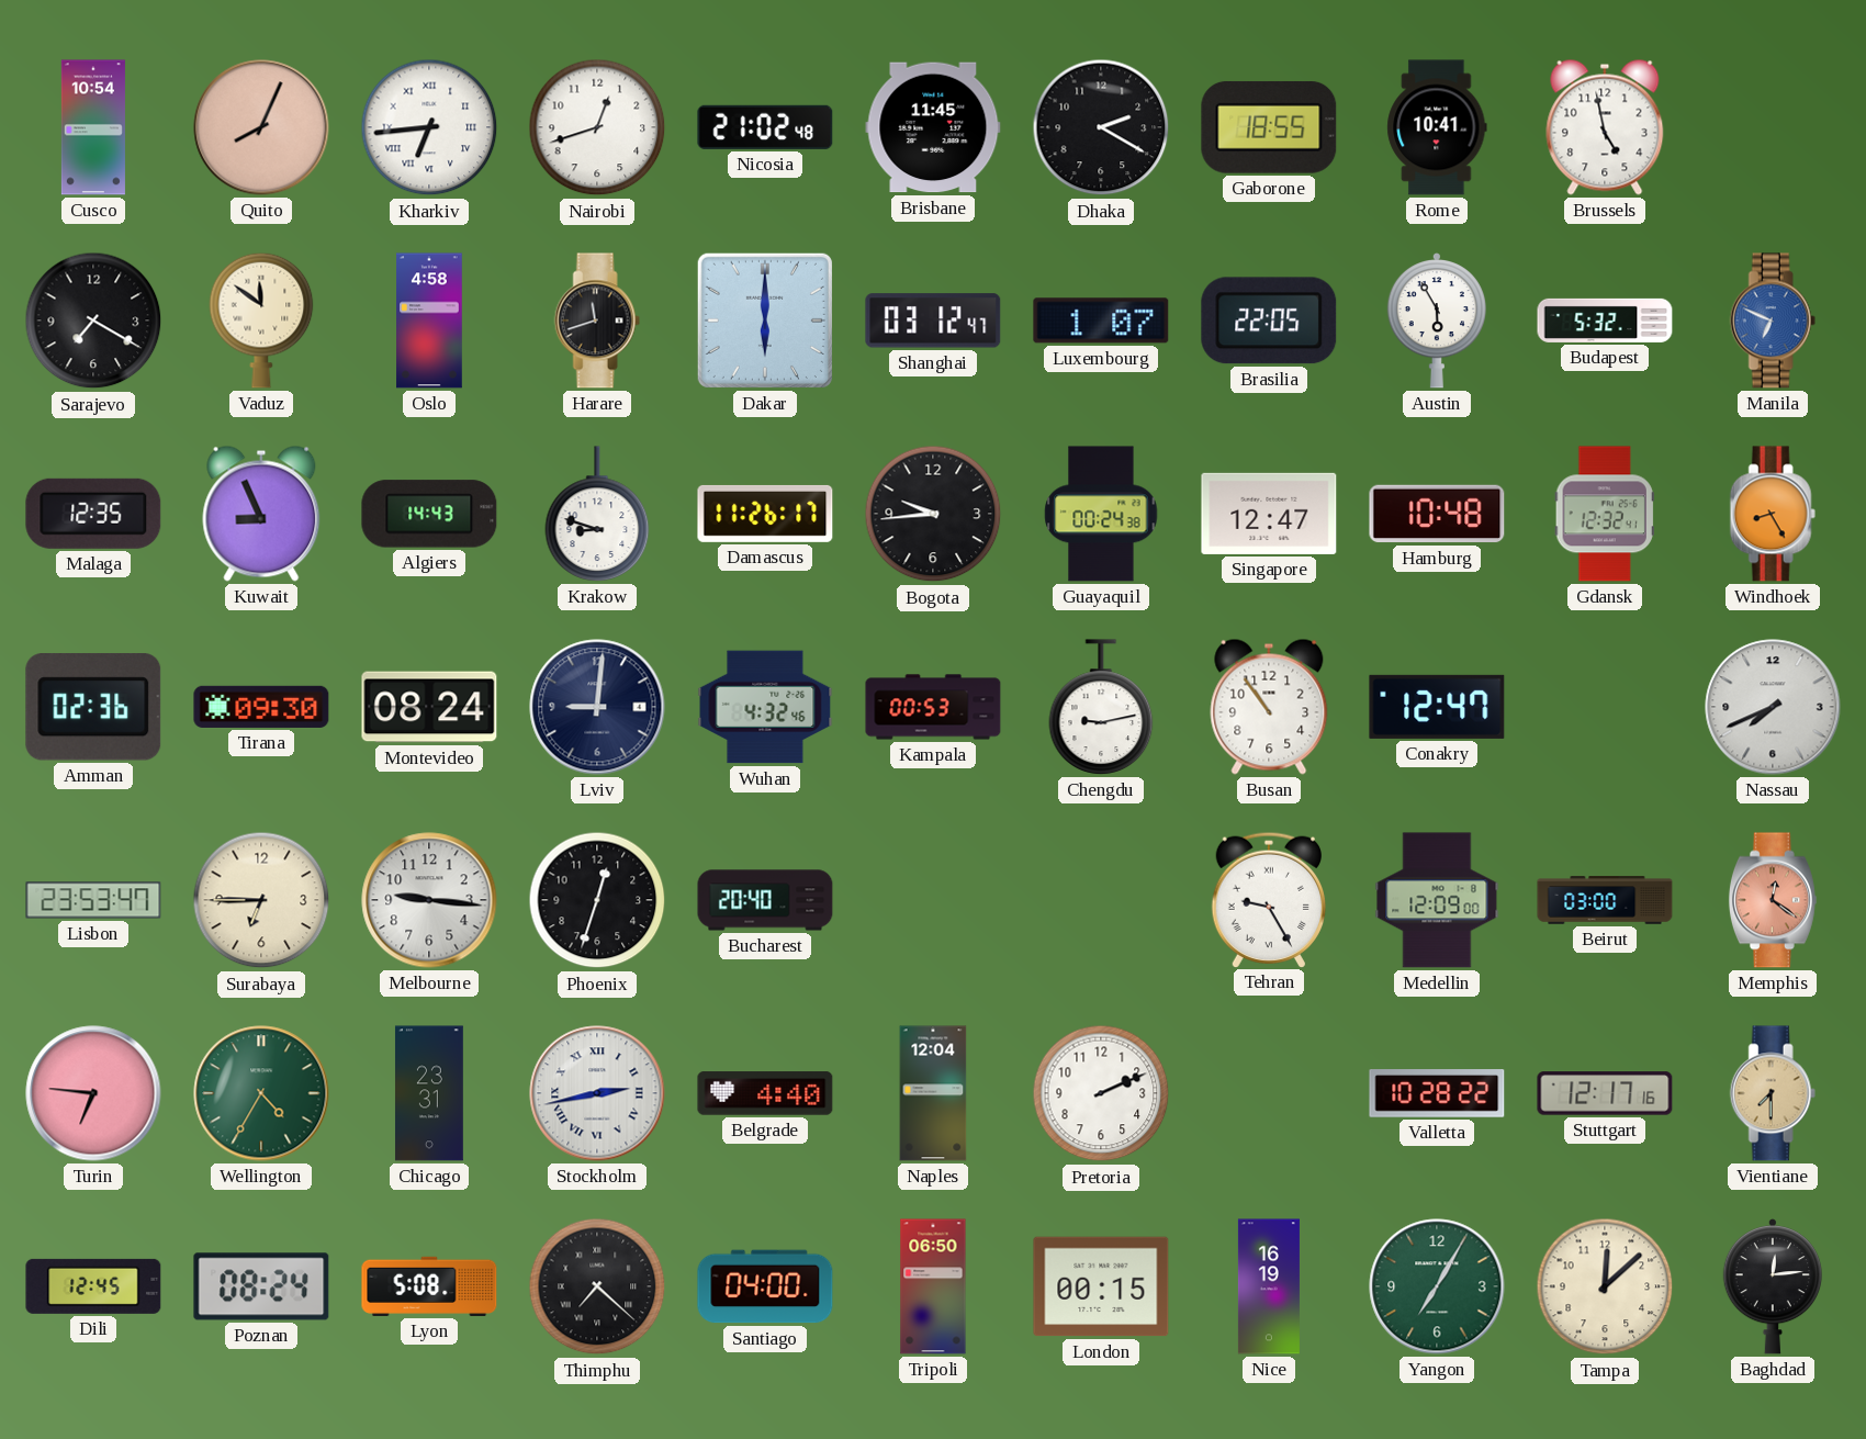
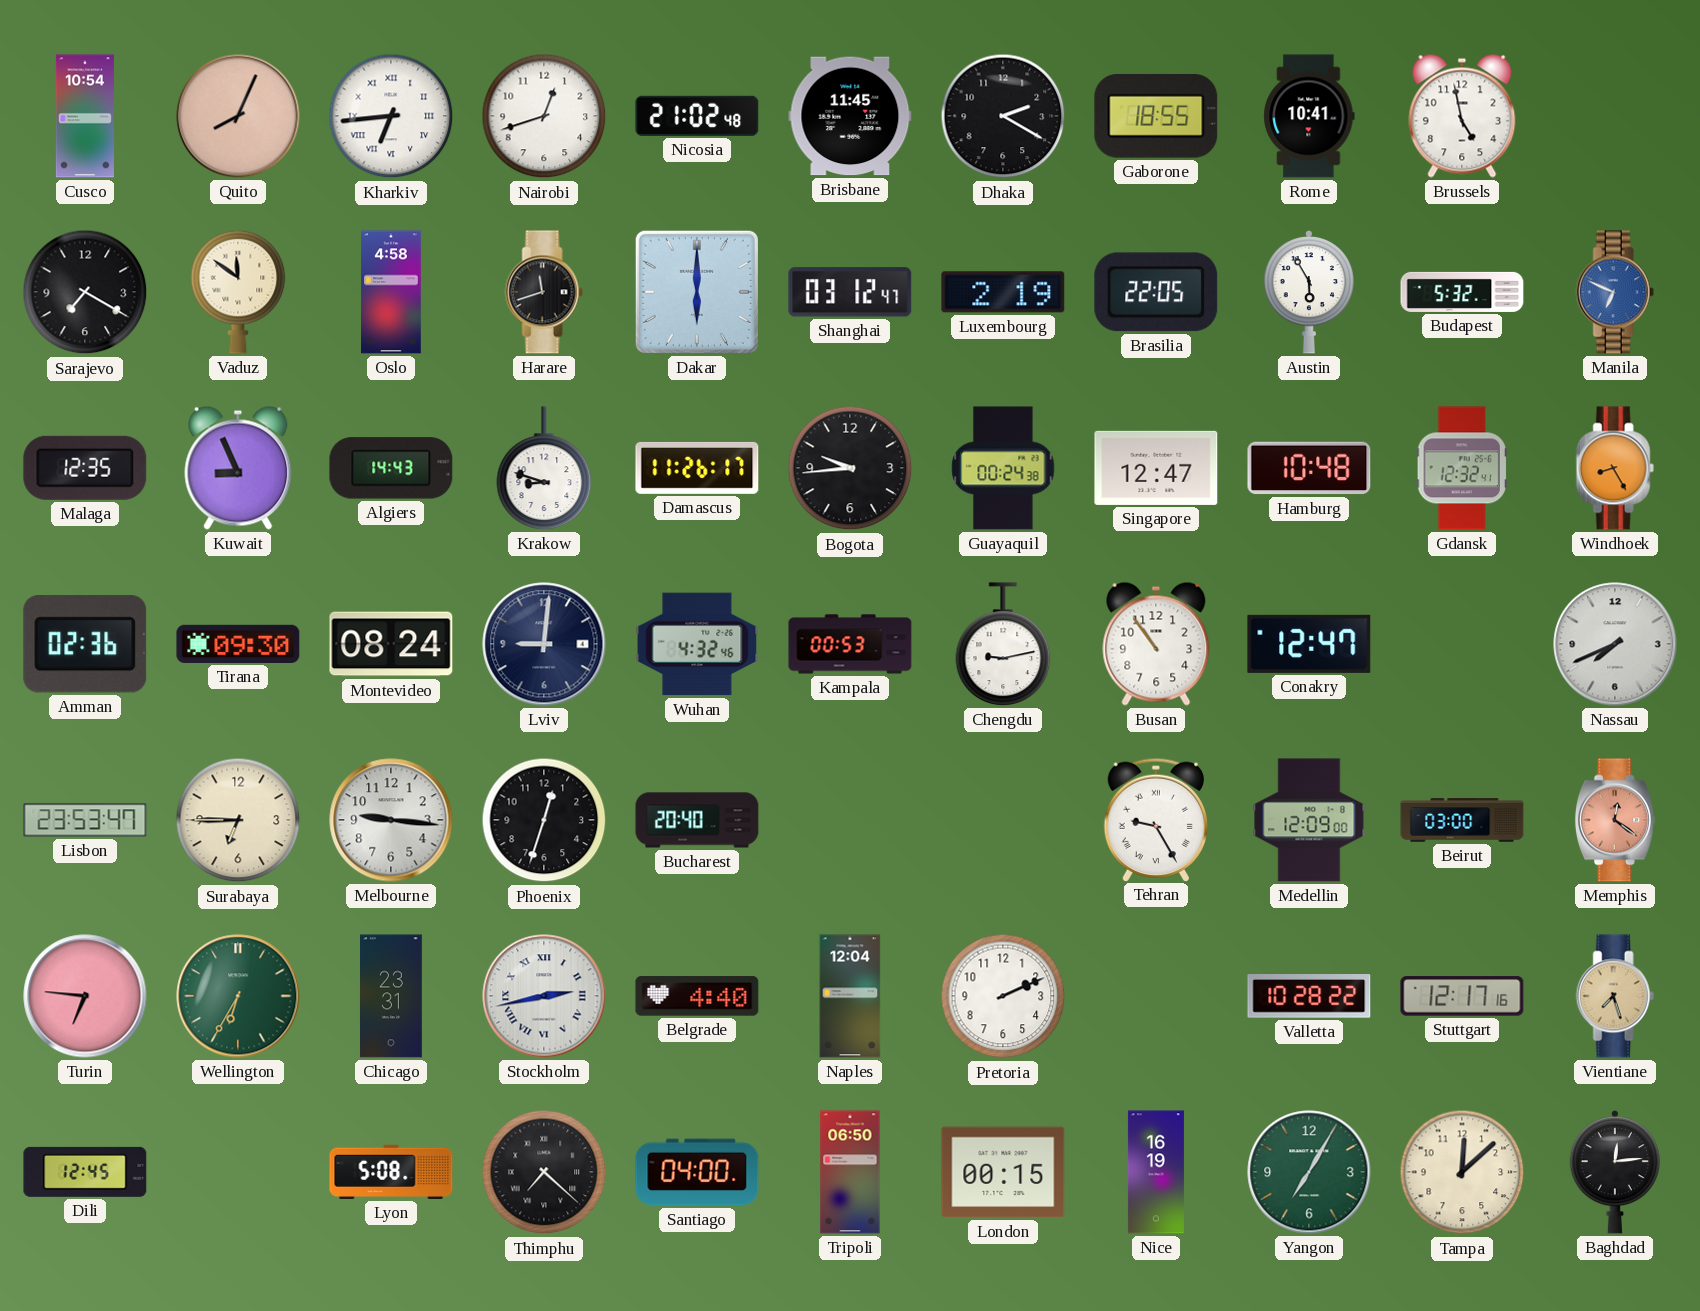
Luxembourg: 1:07 -> 2:19 (1003, 292)
Wellington: 4:35 -> 6:35 (238, 996)
Vientiane: 7:30 -> 7:27 (1615, 996)
Poznan: 08:24 -> none (261, 1286)
